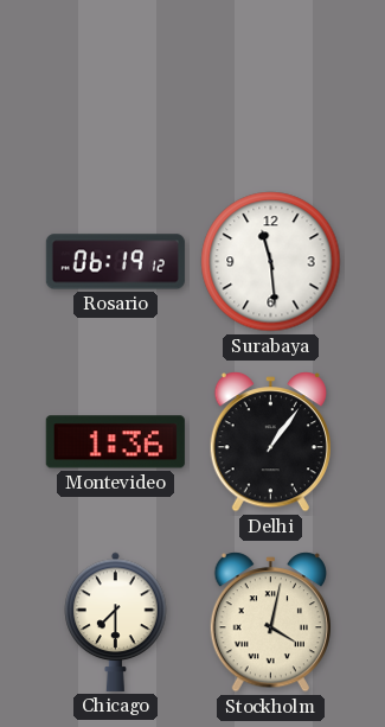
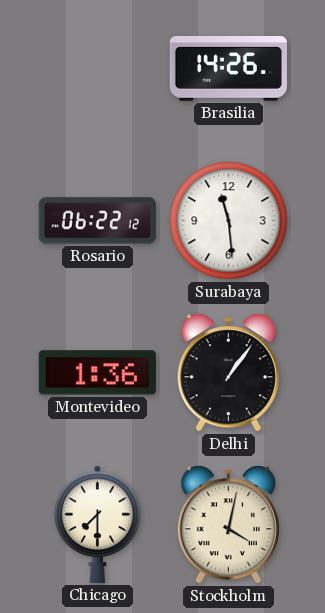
Brasilia: none -> 14:26 (228, 69)
Rosario: 06:19 -> 06:22 (97, 221)
